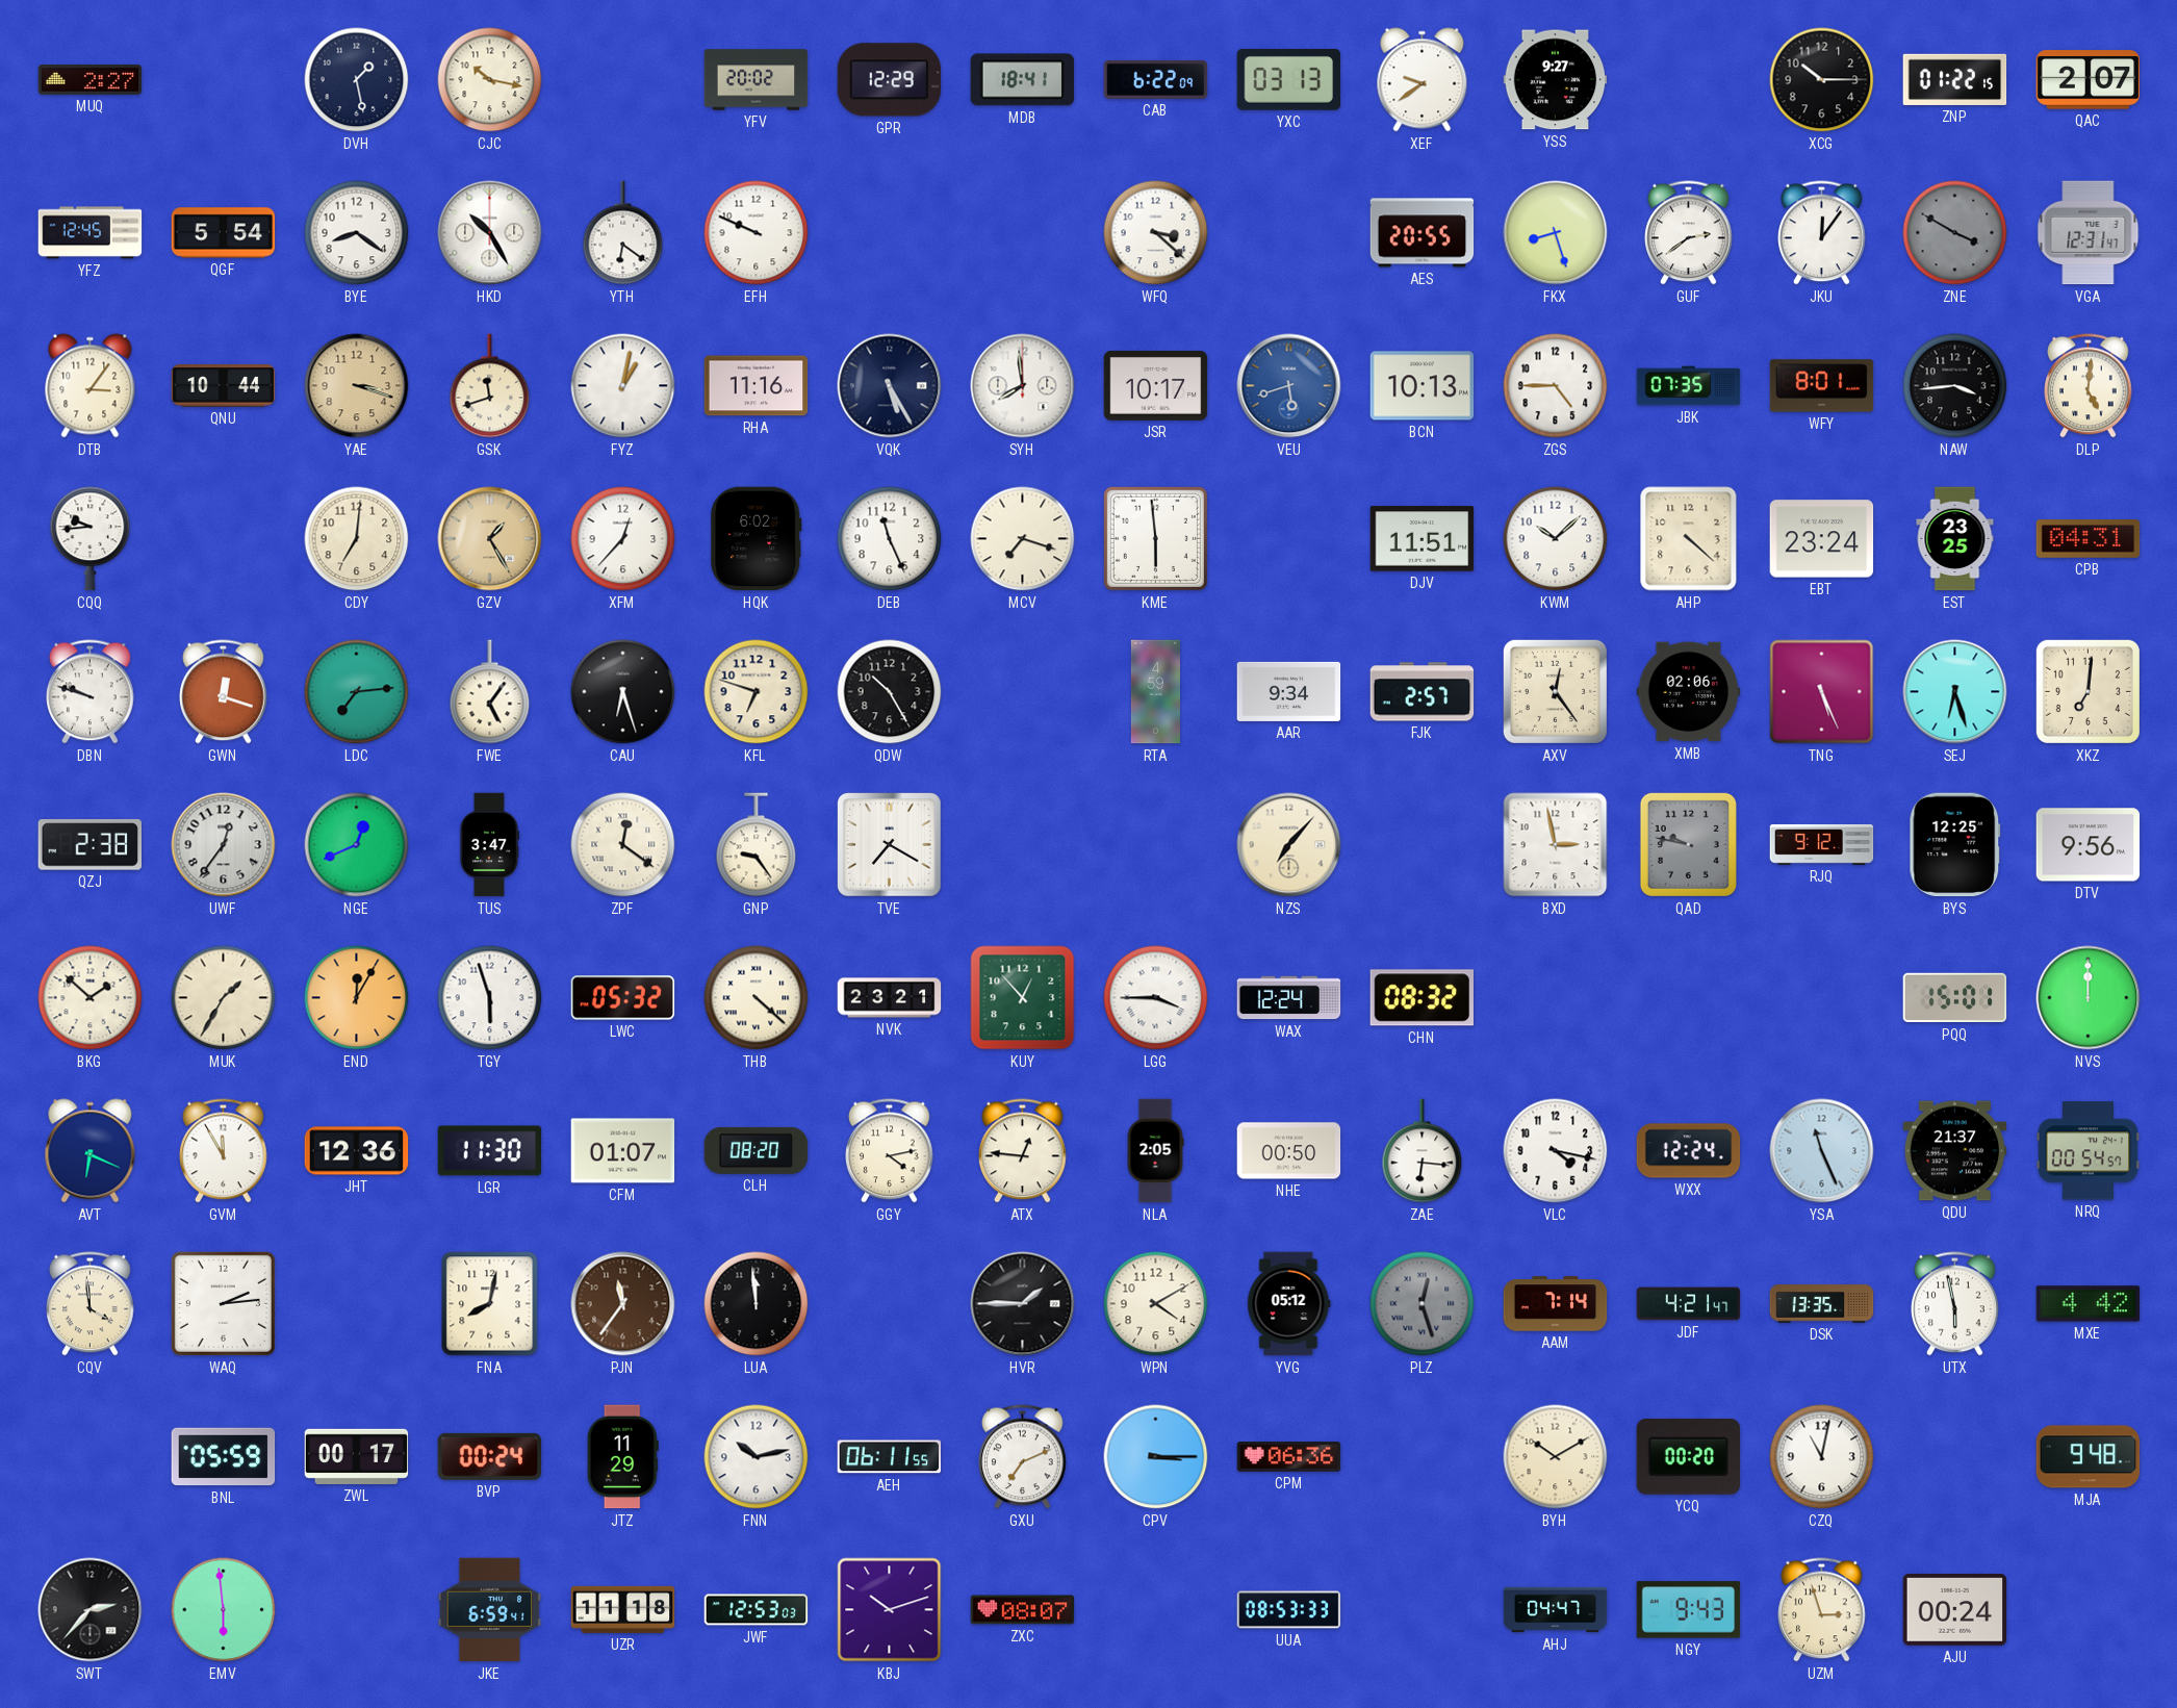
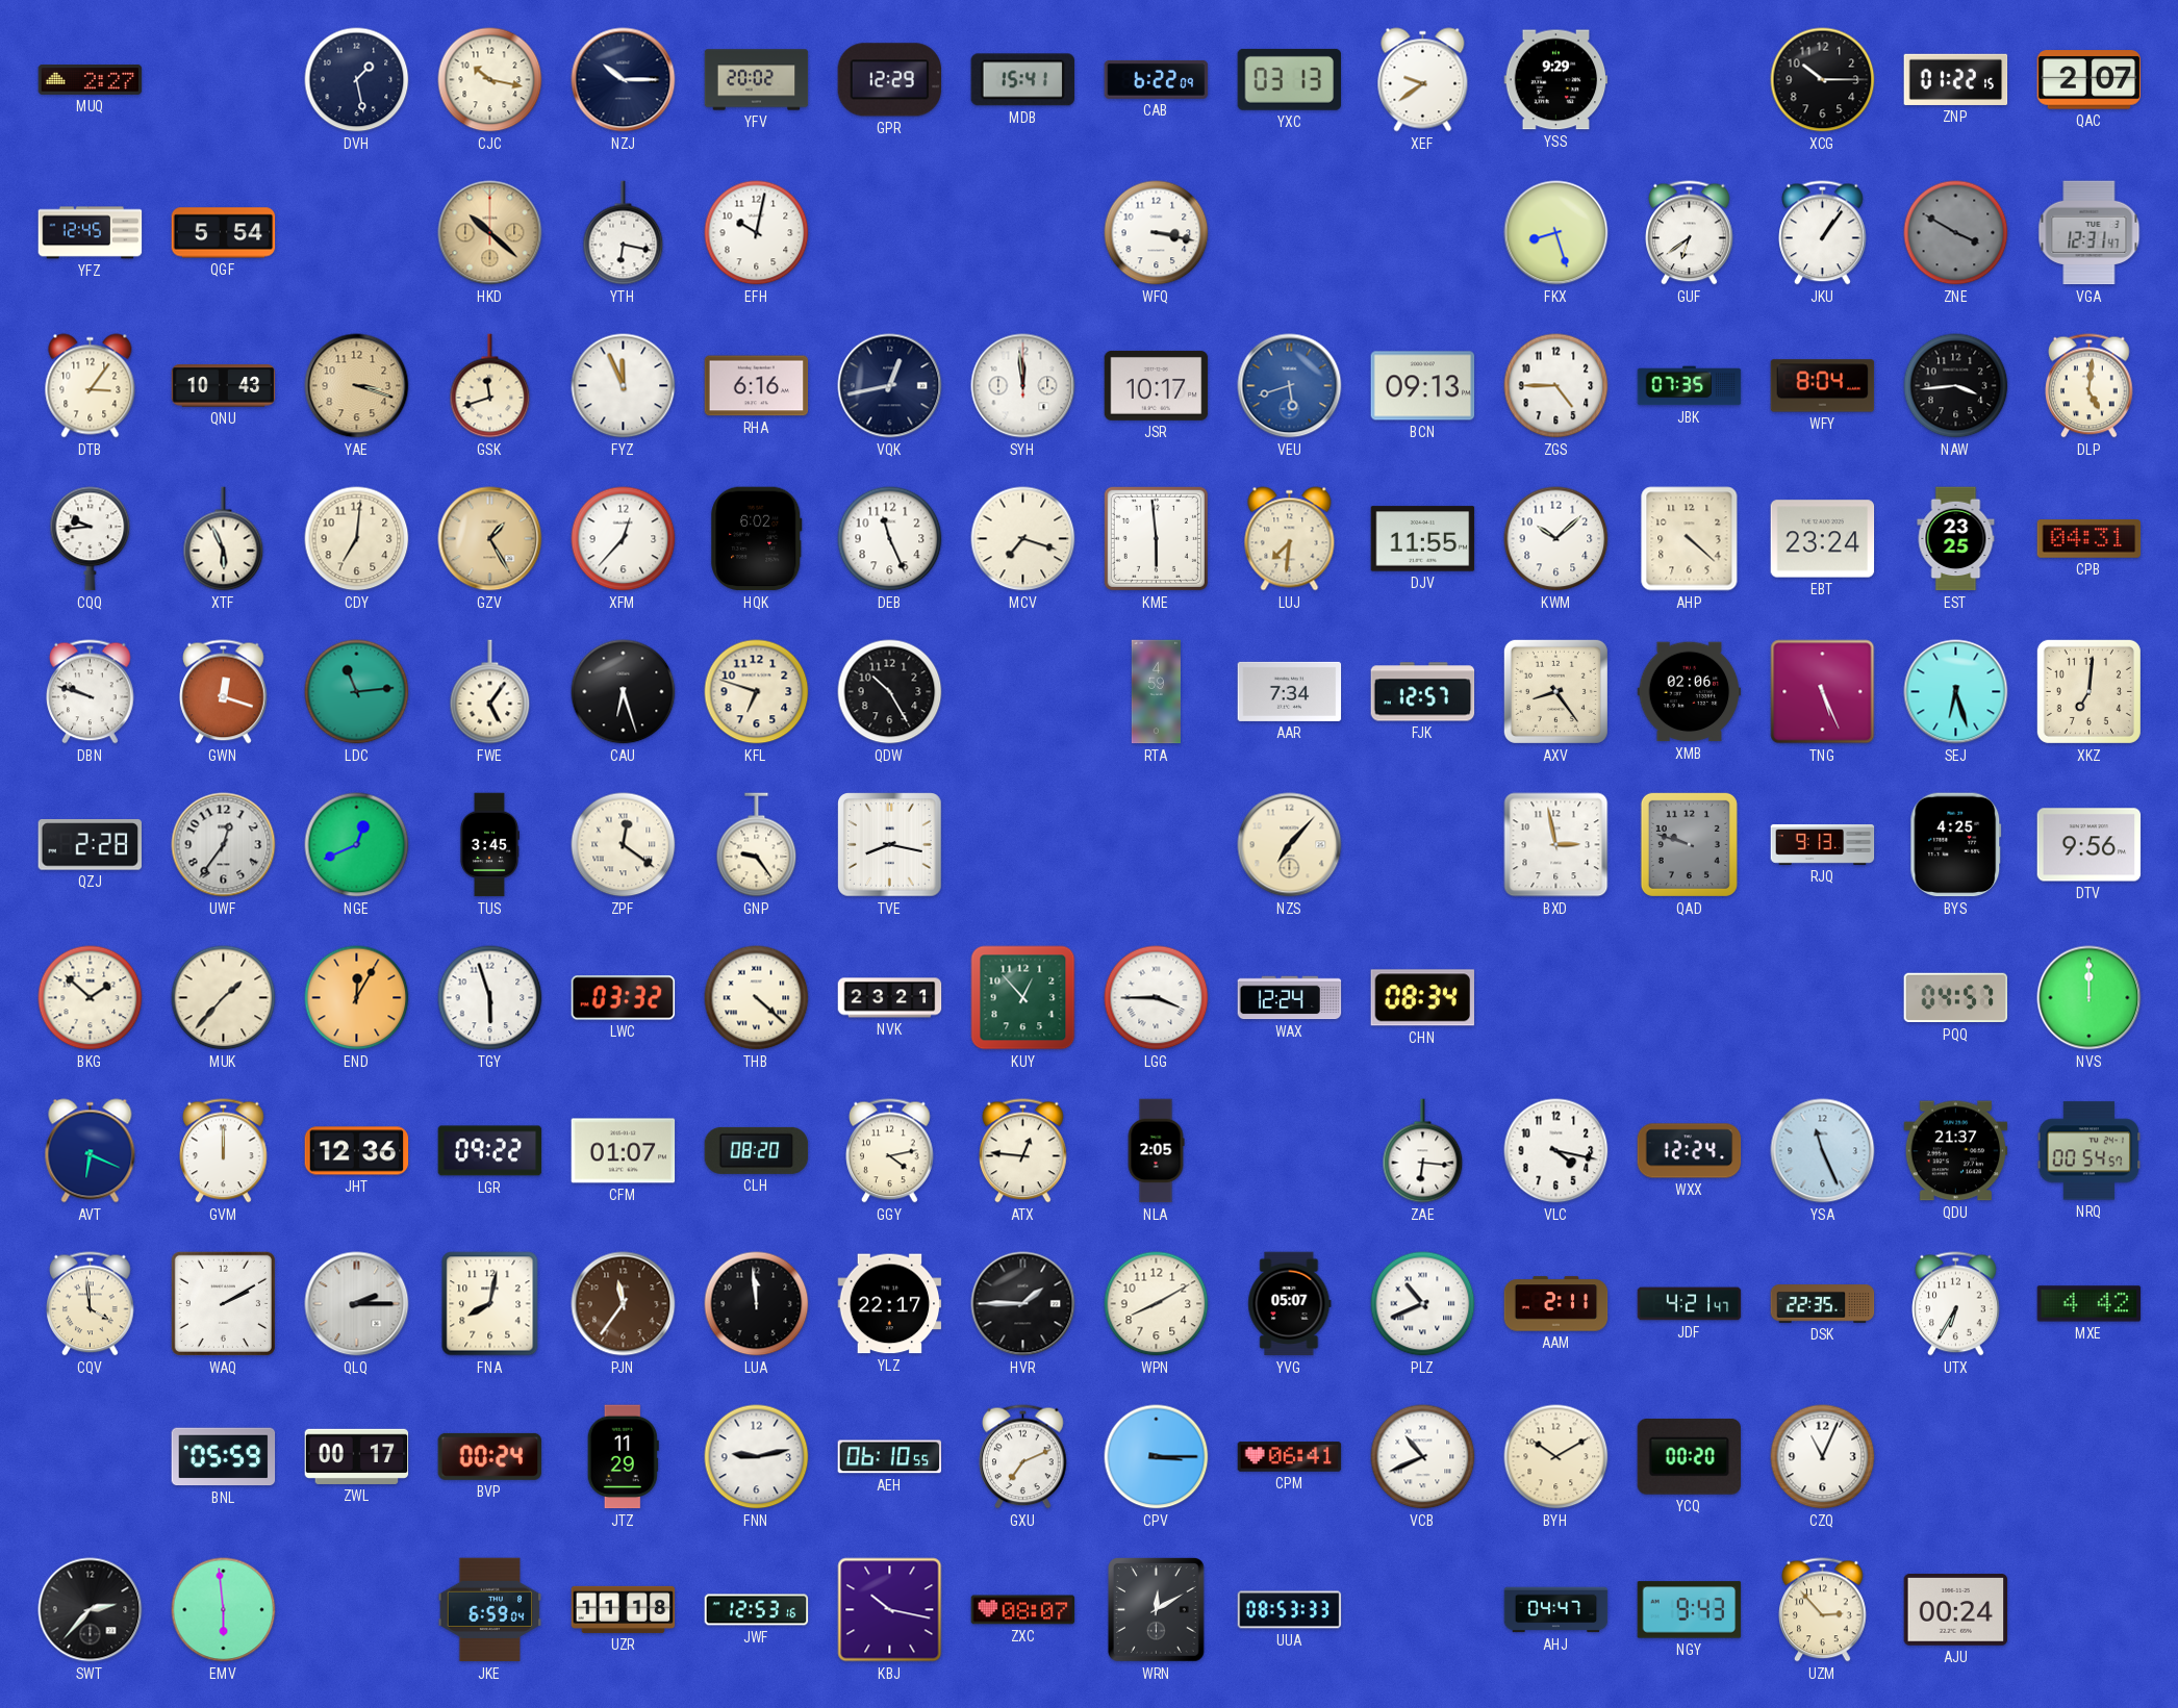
NZJ: none -> 10:15 (624, 80)
MDB: 18:41 -> 15:41 (1022, 80)
YSS: 9:27 -> 9:29 (1556, 80)
BYE: 8:21 -> none (357, 233)
HKD: 10:25 -> 10:22 (490, 233)
HKD dial: white -> champagne (490, 233)
YTH: 6:21 -> 6:17 (624, 233)
EFH: 9:49 -> 10:02 (757, 233)
WFQ: 3:22 -> 3:17 (1157, 233)
AES: 20:55 -> none (1423, 233)
GUF: 2:39 -> 6:39 (1690, 233)
JKU: 12:06 -> 1:06 (1823, 233)
QNU: 10:44 -> 10:43 (224, 386)
FYZ: 1:02 -> 11:56 (624, 386)
RHA: 11:16 -> 6:16 (757, 386)
VQK: 5:25 -> 12:43 (890, 386)
SYH: 7:59 -> 11:59 (1023, 386)
BCN: 10:13 -> 09:13 (1423, 386)
WFY: 8:01 -> 8:04 (1823, 386)
XTF: none -> 5:56 (224, 539)
LUJ: none -> 7:31 (1290, 539)
DJV: 11:51 -> 11:55 (1423, 539)
LDC: 7:14 -> 11:14 (357, 692)
AAR: 9:34 -> 7:34 (1290, 691)
FJK: 2:57 -> 12:57 (1423, 692)
AXV: 12:24 -> 8:24 (1555, 691)
QZJ: 2:38 -> 2:28 (91, 845)
TUS: 3:47 -> 3:45 (489, 845)
TVE: 7:20 -> 8:17 (890, 845)
QAD: 9:47 -> 9:48 (1689, 844)
RJQ: 9:12 -> 9:13 (1823, 844)
BYS: 12:25 -> 4:25 (1956, 845)
MUK: 1:35 -> 1:37 (224, 998)
LWC: 05:32 -> 03:32 (624, 998)
CHN: 08:32 -> 08:34 (1423, 998)
PQQ: 15:01 -> 04:57 (1956, 998)
GVM: 11:55 -> 12:00 (224, 1151)
LGR: 11:30 -> 09:22 (490, 1151)
NHE: 00:50 -> none (1289, 1151)
WAQ: 2:14 -> 2:10 (223, 1303)
QLQ: none -> 2:15 (357, 1304)
YLZ: none -> 22:17 (890, 1304)
WPN: 4:10 -> 8:10 (1157, 1304)
YVG: 05:12 -> 05:07 (1290, 1304)
PLZ: 12:27 -> 10:41 (1423, 1304)
PLZ dial: grey -> white (1423, 1304)
AAM: 7:14 -> 2:11 (1556, 1304)
DSK: 13:35 -> 22:35 (1823, 1304)
UTX: 5:58 -> 6:35 (1956, 1304)
FNN: 10:13 -> 9:13 (757, 1457)
AEH: 06:11 -> 06:10 (890, 1457)
CPM: 06:36 -> 06:41 (1290, 1457)
VCB: none -> 10:41 (1423, 1457)
CZQ: 11:02 -> 11:04 (1823, 1457)
MJA: 9:48 -> none (2089, 1457)
JKE: 6:59:41 -> 6:59:04 (490, 1610)
JWF: 12:53:03 -> 12:53:16 (757, 1610)
KBJ: 10:12 -> 10:17 (890, 1610)
WRN: none -> 12:10 (1157, 1610)
UZM: 2:57 -> 2:53 (1823, 1610)
